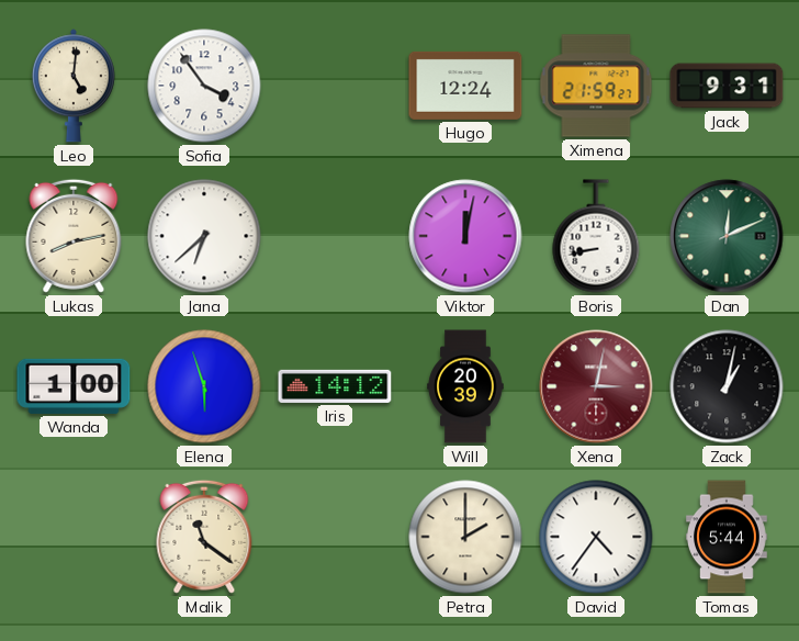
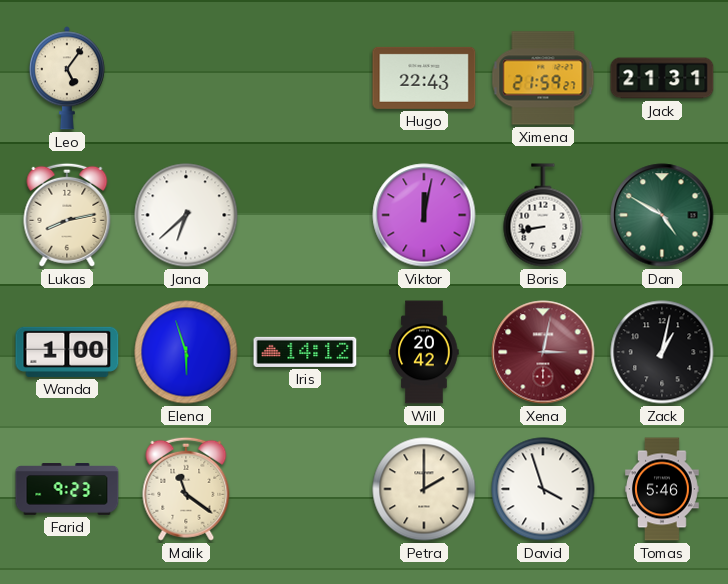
Leo: 5:01 -> 5:06 (67, 78)
Sofia: 3:54 -> none (204, 86)
Hugo: 12:24 -> 22:43 (424, 78)
Jack: 9:31 -> 21:31 (662, 78)
Dan: 12:11 -> 4:50 (662, 215)
Will: 20:39 -> 20:42 (424, 352)
Farid: none -> 9:23 (67, 489)
David: 4:36 -> 3:57 (543, 489)
Tomas: 5:44 -> 5:46 (662, 489)
